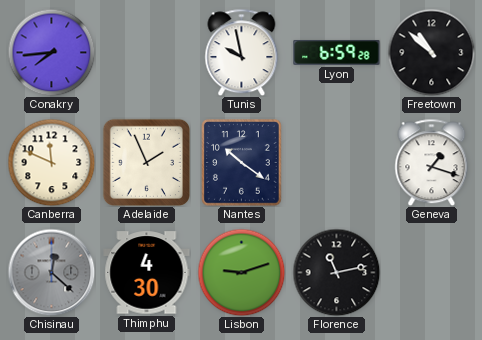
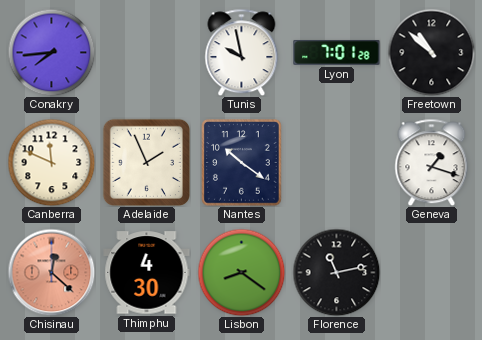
Lyon: 6:59 -> 7:01 (337, 53)
Chisinau dial: grey -> salmon (51, 272)
Lisbon: 9:12 -> 8:21 (241, 272)
